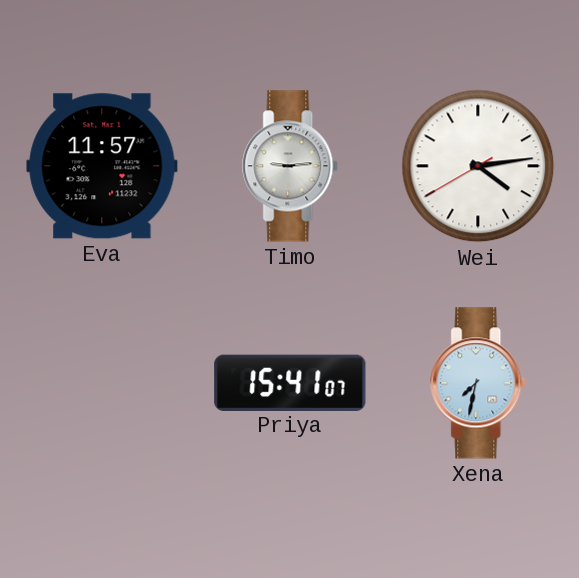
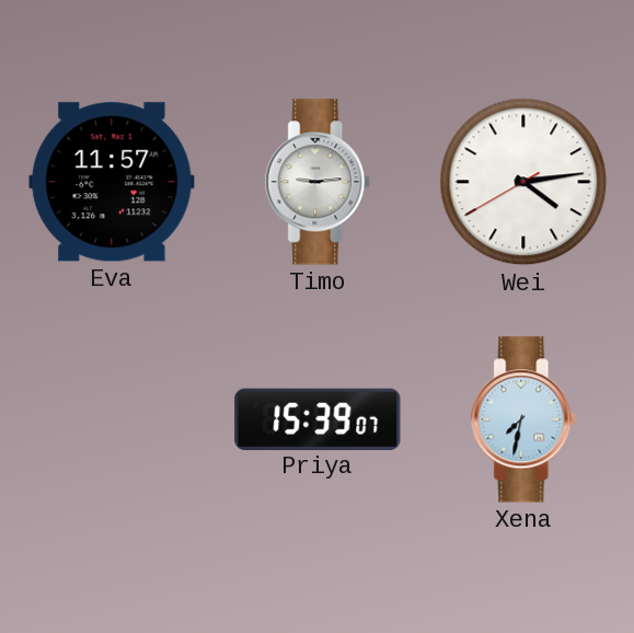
Priya: 15:41 -> 15:39 (318, 418)
